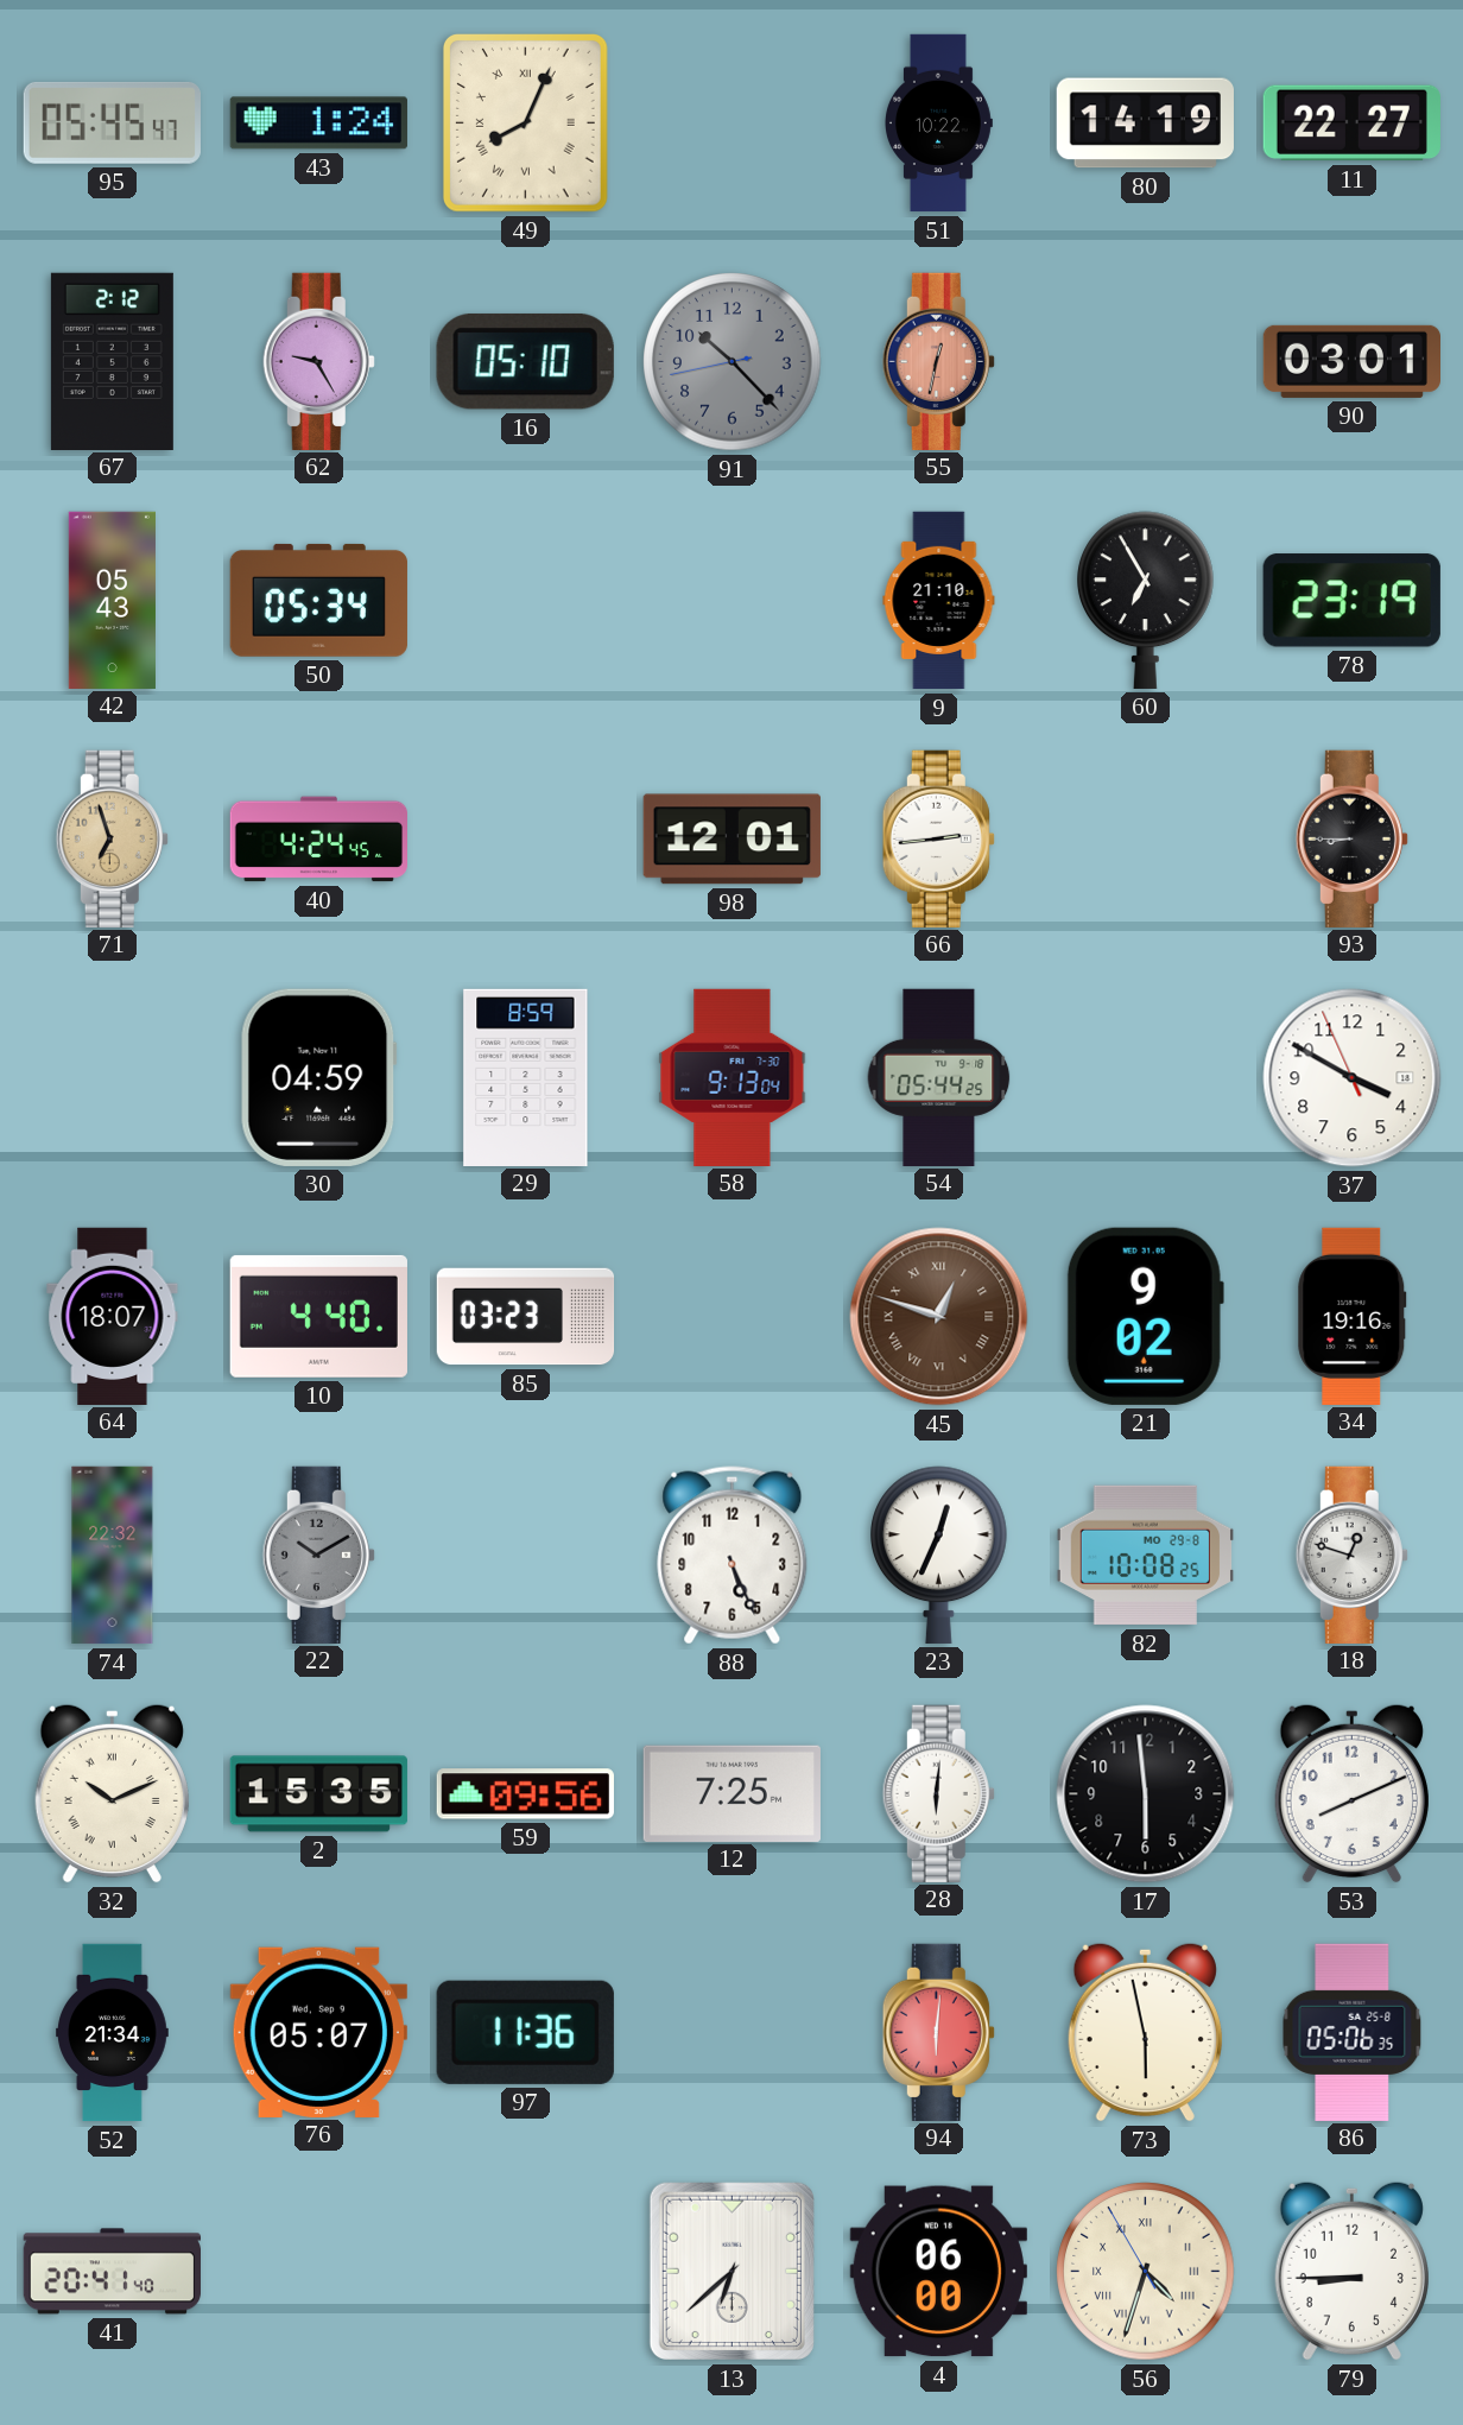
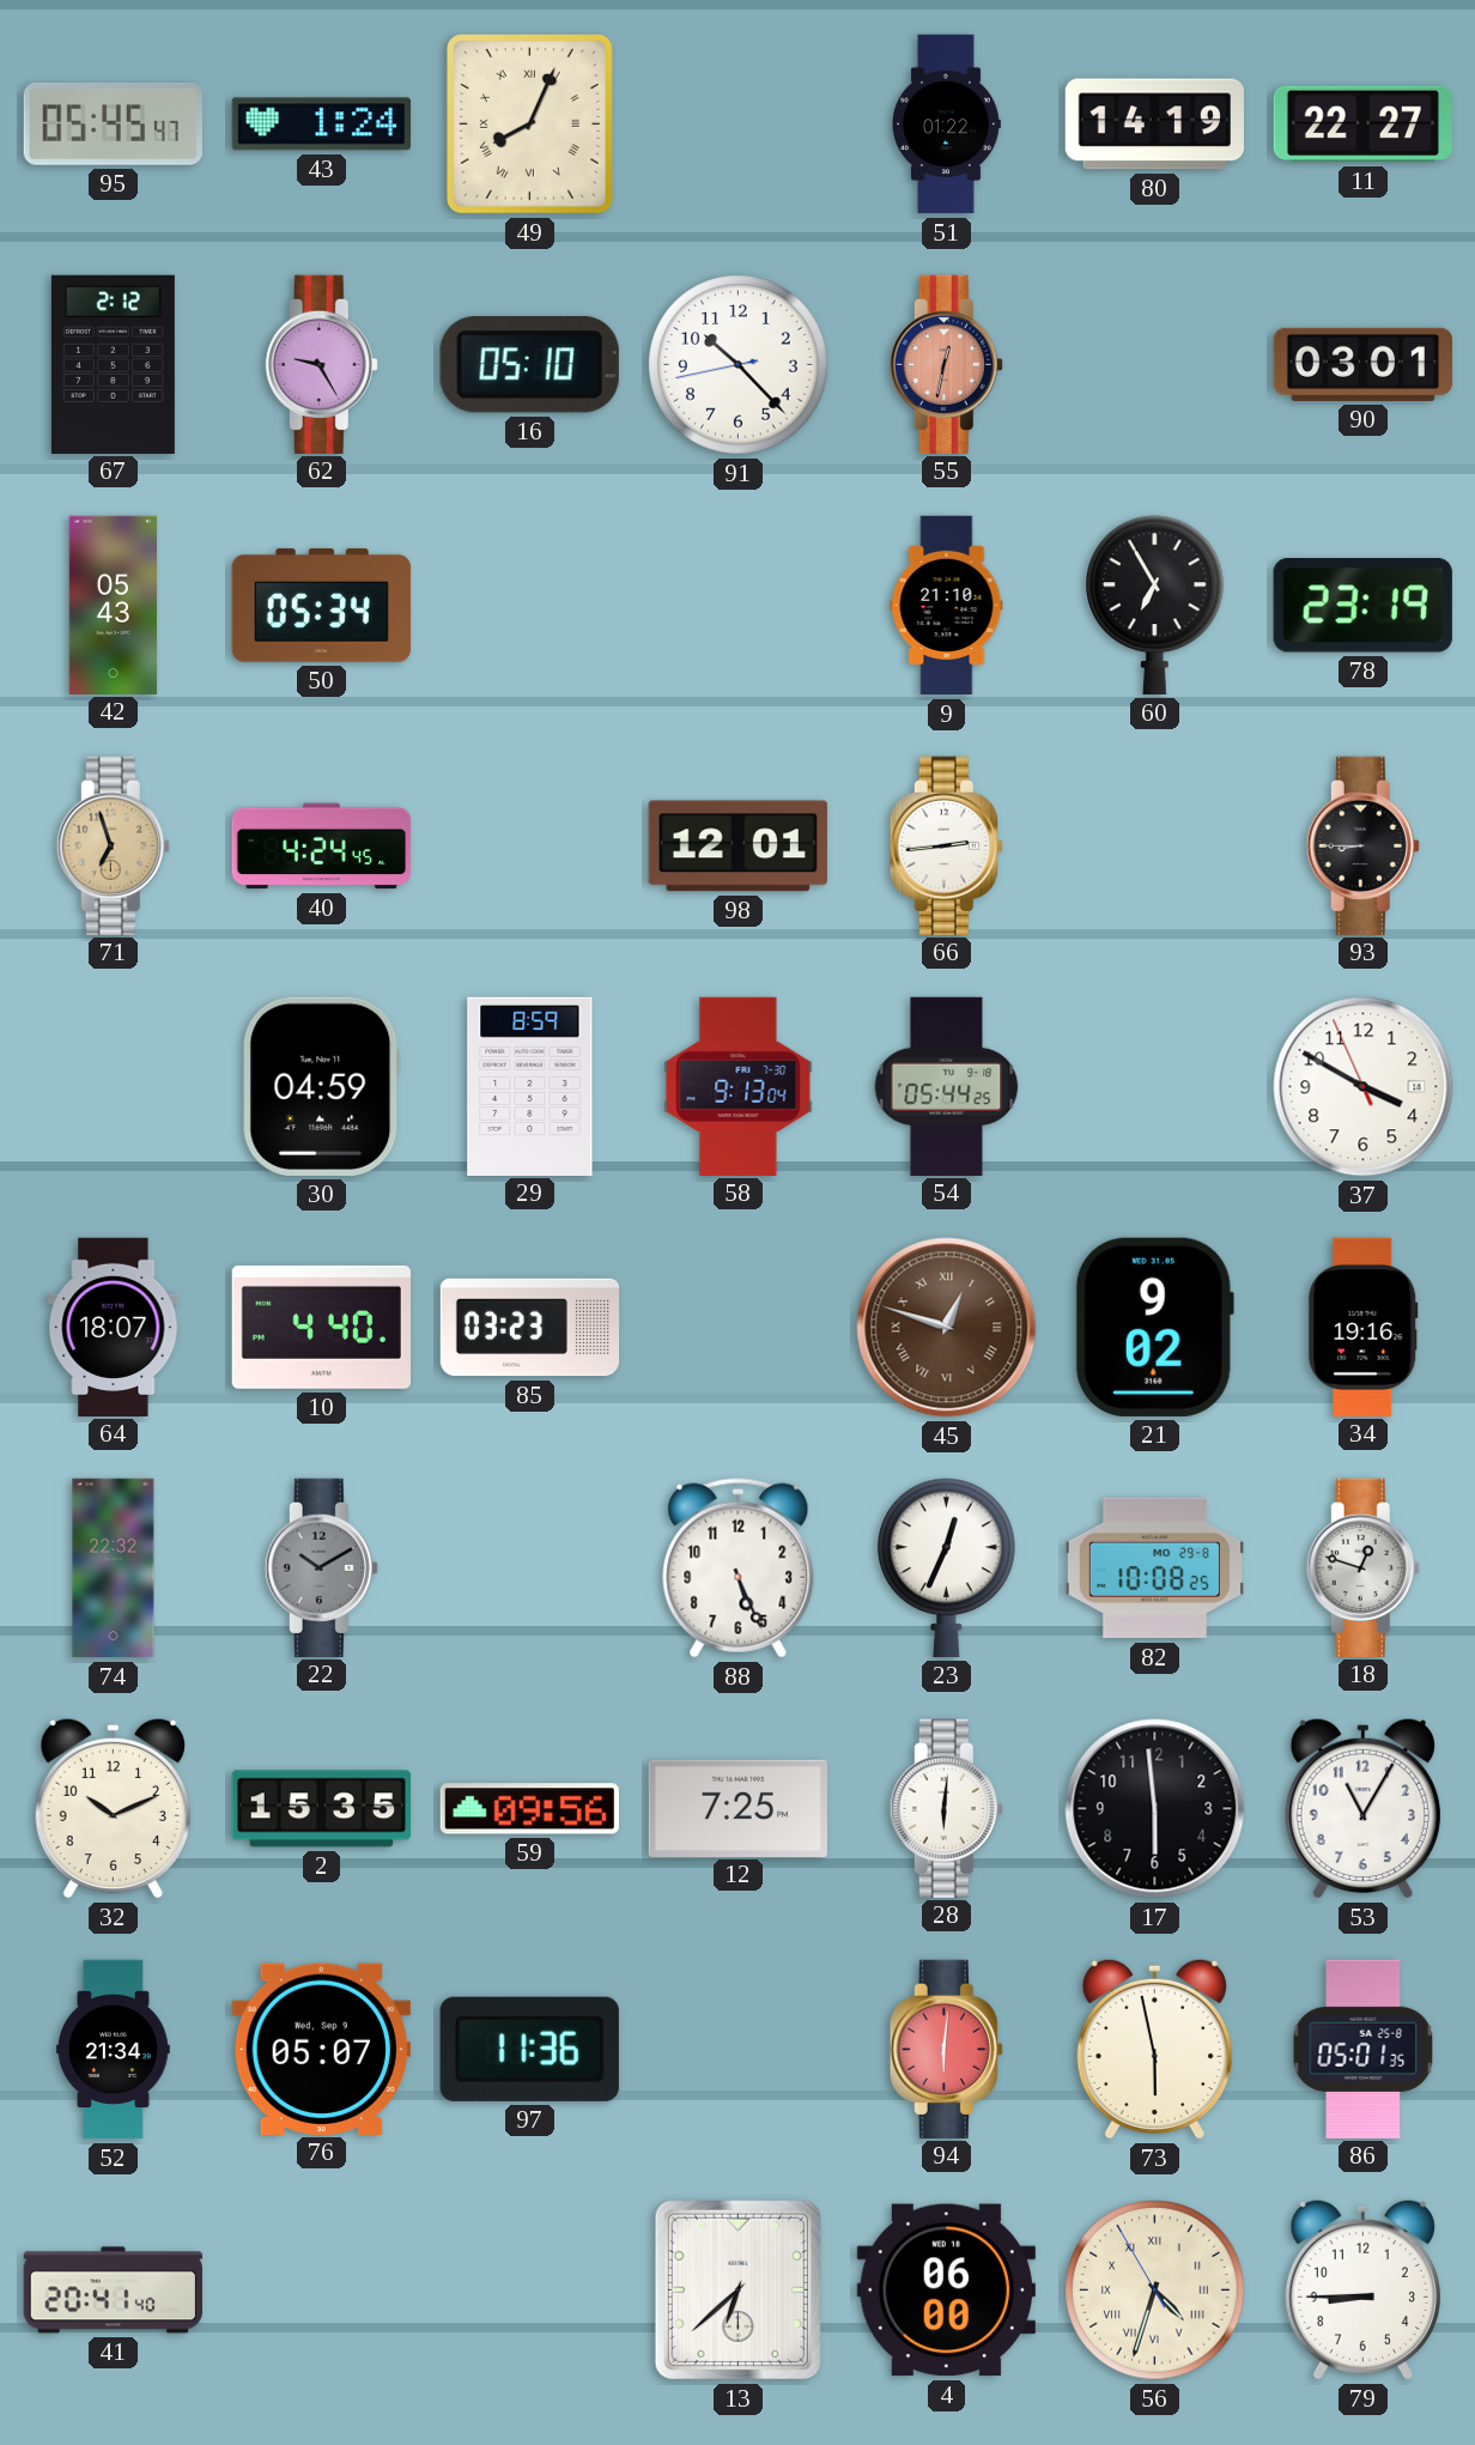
51: 10:22 -> 01:22 (947, 125)
91 dial: grey -> white (739, 365)
32 numerals: Roman -> Arabic (113, 1808)
53: 8:11 -> 11:05 (1362, 1808)
86: 05:06 -> 05:01 (1364, 2049)
